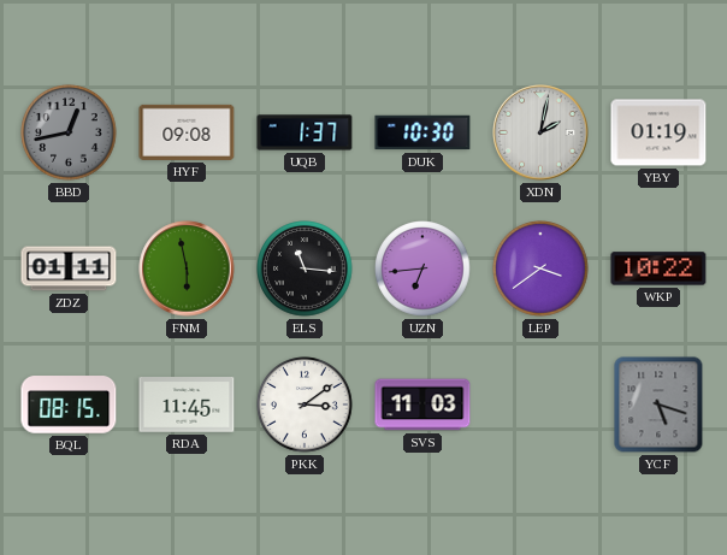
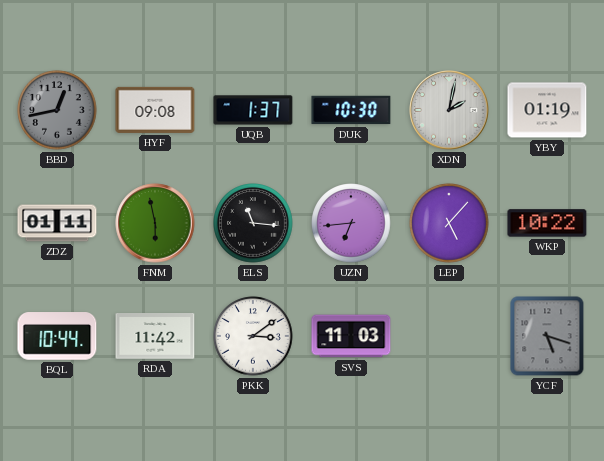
LEP: 3:39 -> 5:07 (449, 223)
BQL: 08:15 -> 10:44 (57, 336)
RDA: 11:45 -> 11:42 (155, 336)
